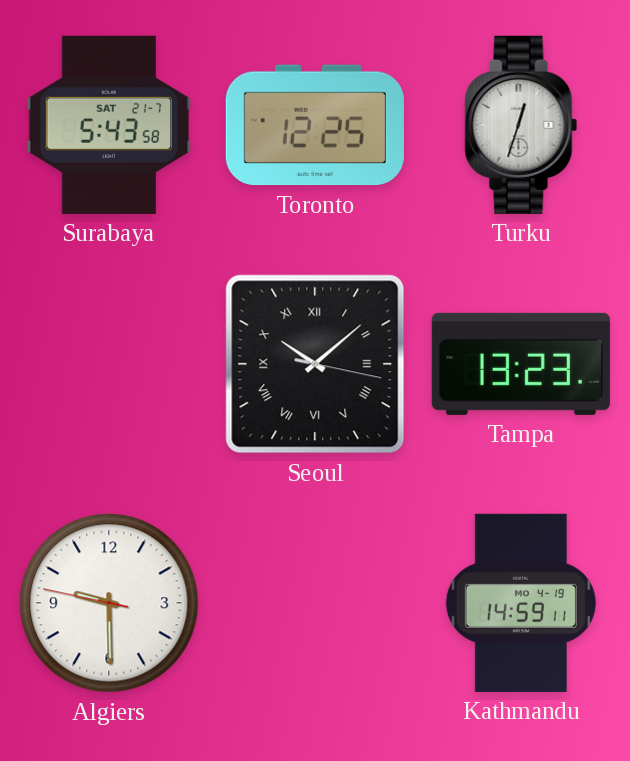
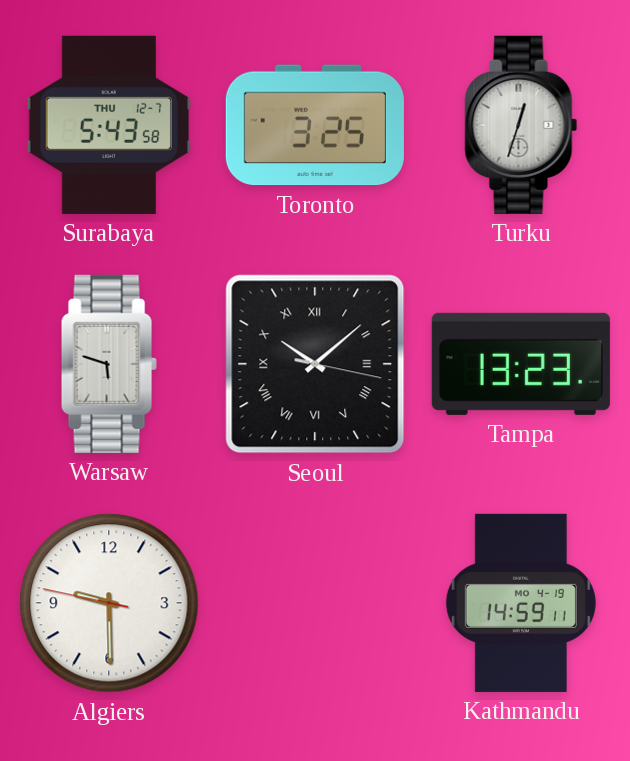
Surabaya date: SAT 21-7 -> THU 12-7 (108, 125)
Toronto: 12:25 -> 3:25 (315, 125)
Warsaw: none -> 5:48 (109, 364)
